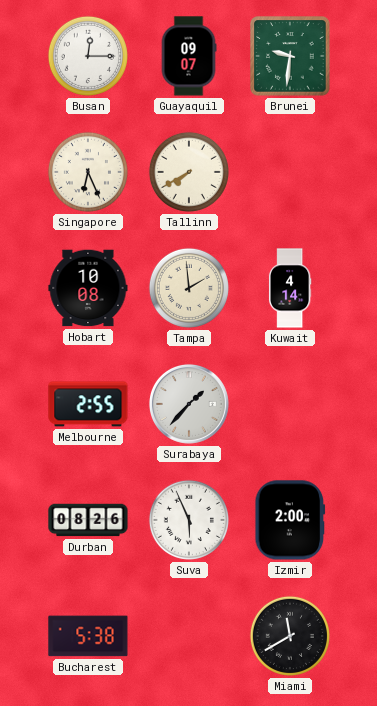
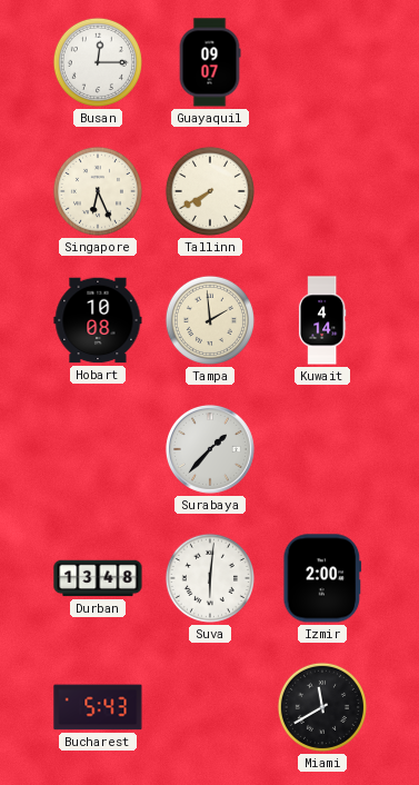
Brunei: 9:31 -> none (290, 56)
Melbourne: 2:55 -> none (88, 404)
Durban: 08:26 -> 13:48 (98, 578)
Suva: 5:56 -> 6:01 (210, 578)
Bucharest: 5:38 -> 5:43 (98, 707)
